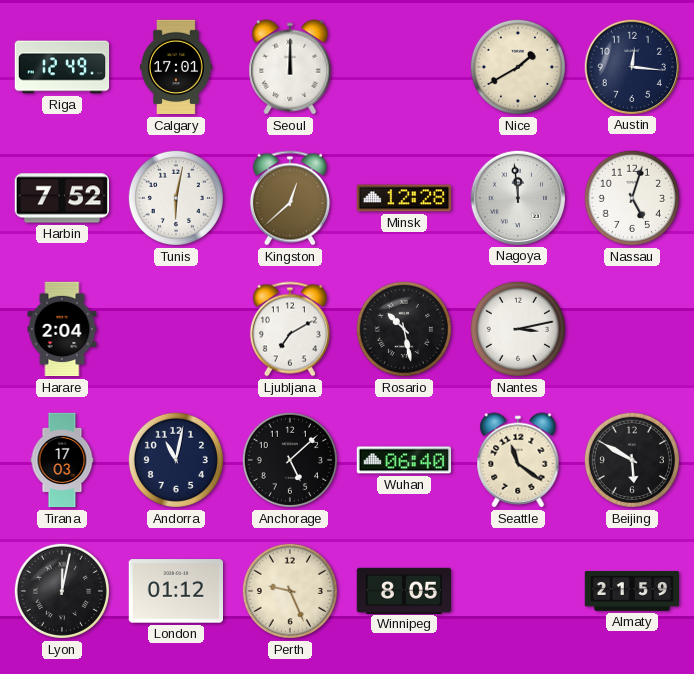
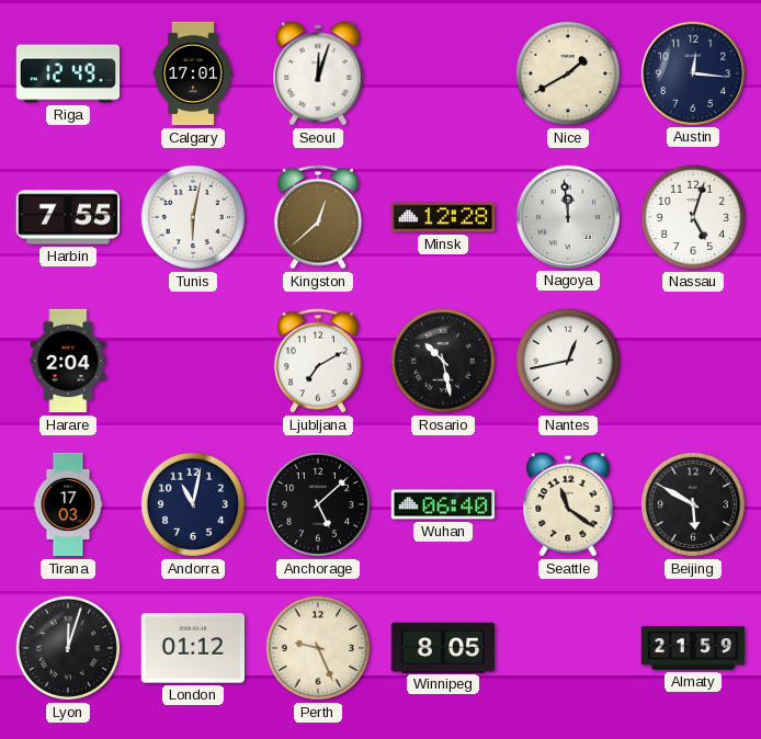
Seoul: 12:00 -> 12:03 (318, 73)
Harbin: 7:52 -> 7:55 (67, 217)
Nantes: 3:13 -> 12:43 (568, 361)
Lyon: 12:02 -> 12:03 (68, 648)
